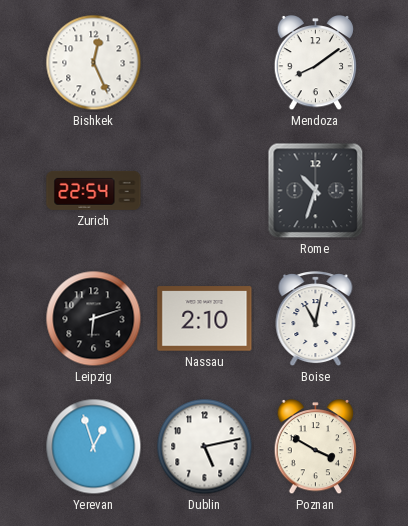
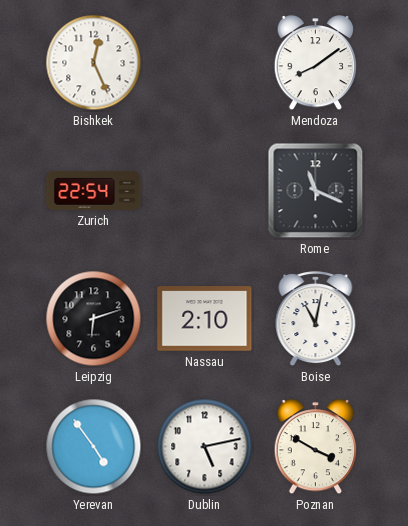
Rome: 10:33 -> 11:19 (316, 191)
Yerevan: 12:57 -> 4:54 (94, 447)
